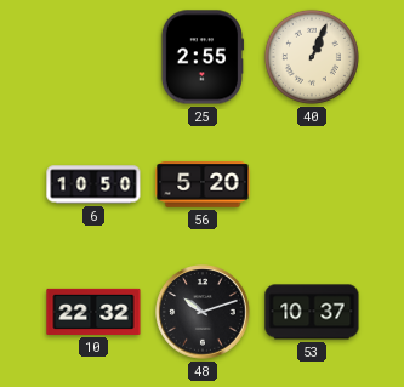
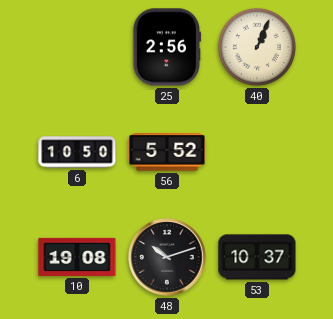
25: 2:55 -> 2:56 (167, 47)
56: 5:20 -> 5:52 (167, 152)
10: 22:32 -> 19:08 (77, 257)
